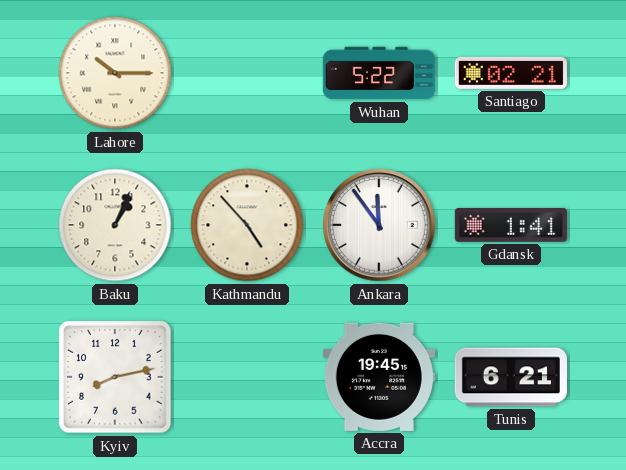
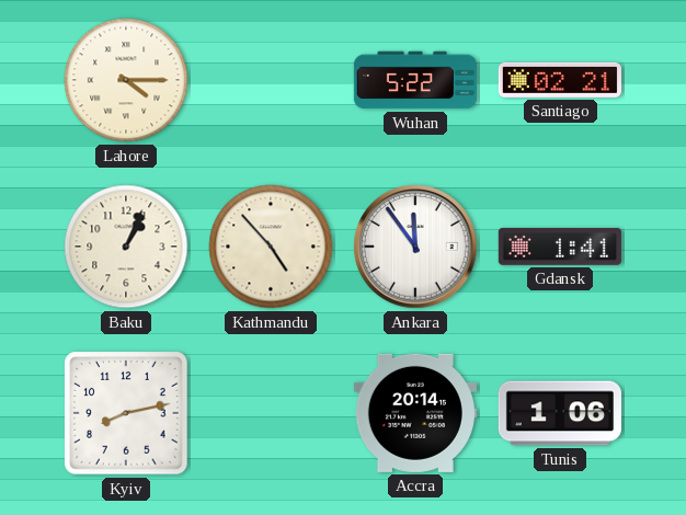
Lahore: 10:15 -> 4:15 (126, 80)
Accra: 19:45 -> 20:14 (415, 413)
Tunis: 6:21 -> 1:06 (560, 413)
